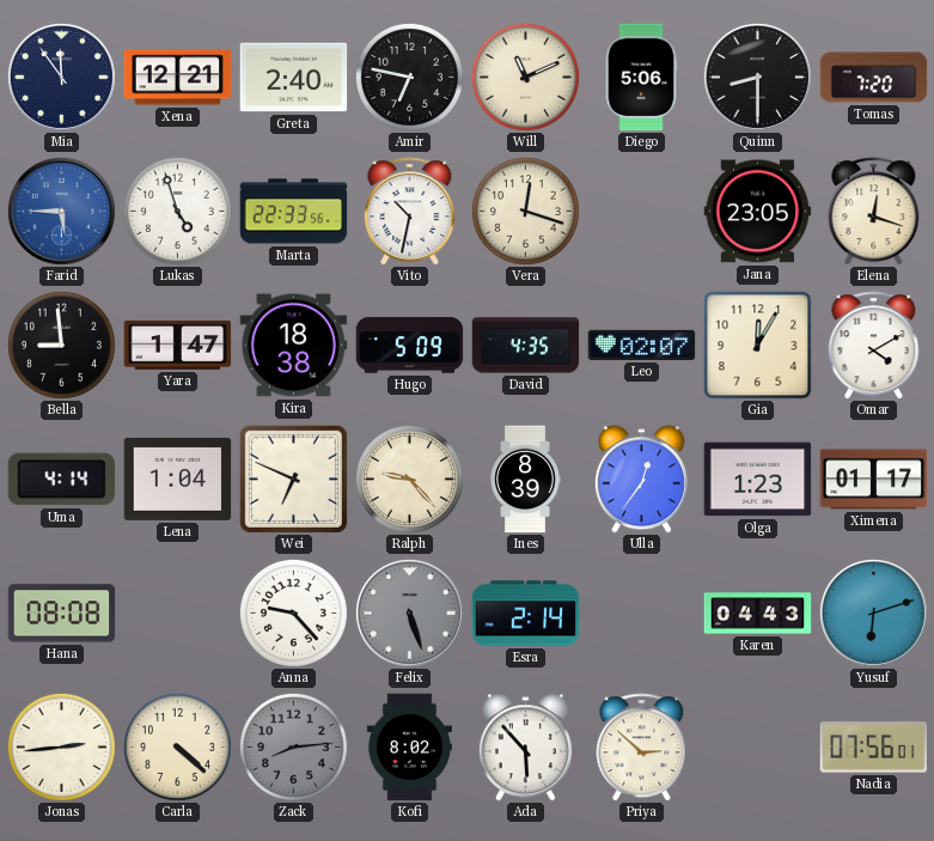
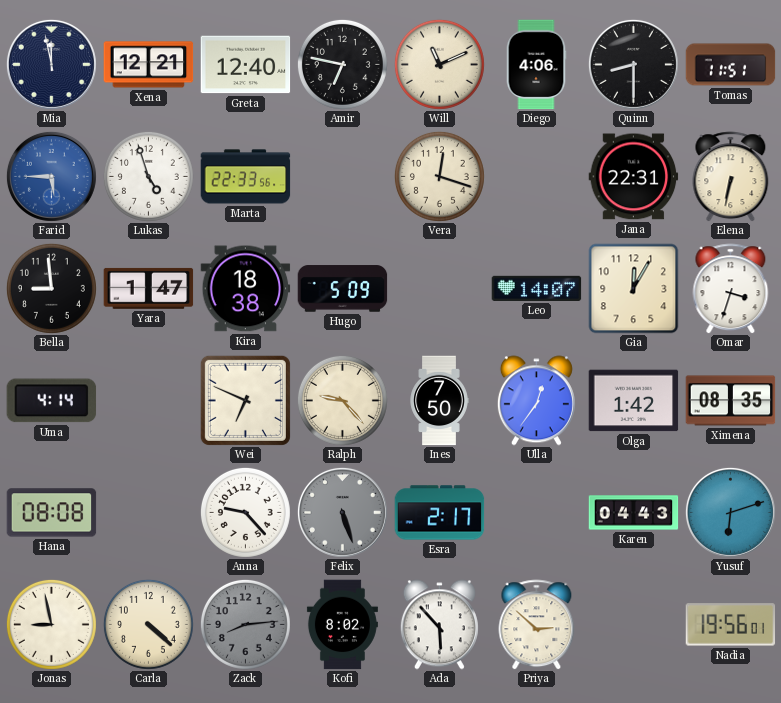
Mia: 11:54 -> 11:58 (51, 64)
Greta: 2:40 -> 12:40 (246, 65)
Diego: 5:06 -> 4:06 (536, 65)
Tomas: 7:20 -> 11:51 (731, 65)
Vito: 10:32 -> none (410, 212)
Jana: 23:05 -> 22:31 (634, 177)
Elena: 12:18 -> 6:32 (731, 177)
David: 4:35 -> none (526, 346)
Leo: 02:07 -> 14:07 (537, 288)
Omar: 4:10 -> 3:33 (731, 289)
Lena: 1:04 -> none (178, 479)
Ines: 8:39 -> 7:50 (439, 401)
Olga: 1:23 -> 1:42 (634, 401)
Ximena: 01:17 -> 08:35 (731, 401)
Esra: 2:14 -> 2:17 (440, 513)
Jonas: 2:44 -> 8:58 (51, 624)
Nadia: 07:56 -> 19:56 (731, 625)
